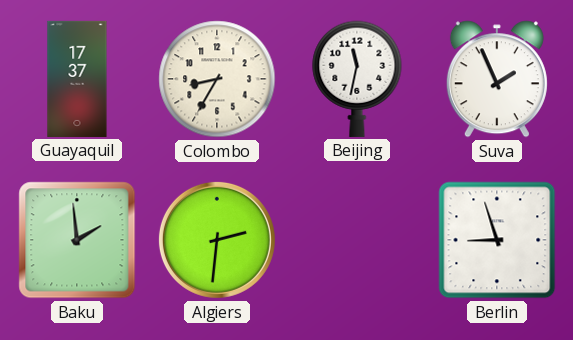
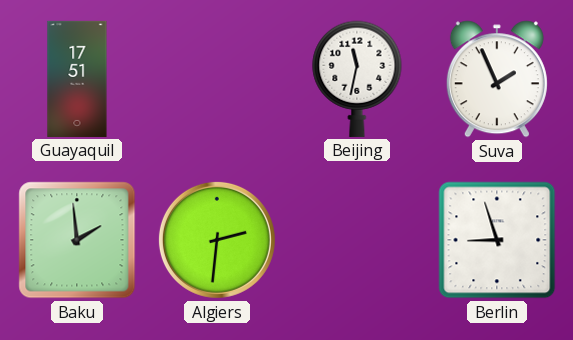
Guayaquil: 17:37 -> 17:51 (77, 79)
Colombo: 8:35 -> none (217, 79)
